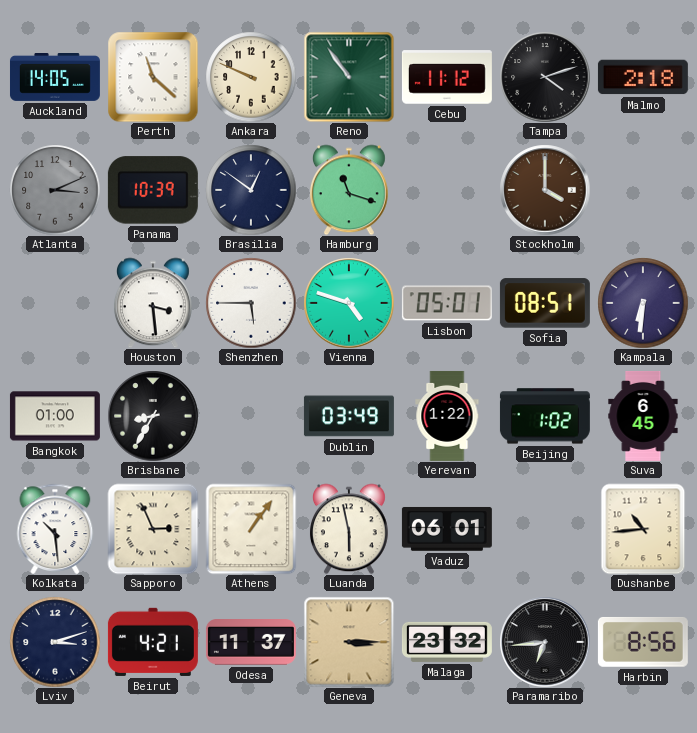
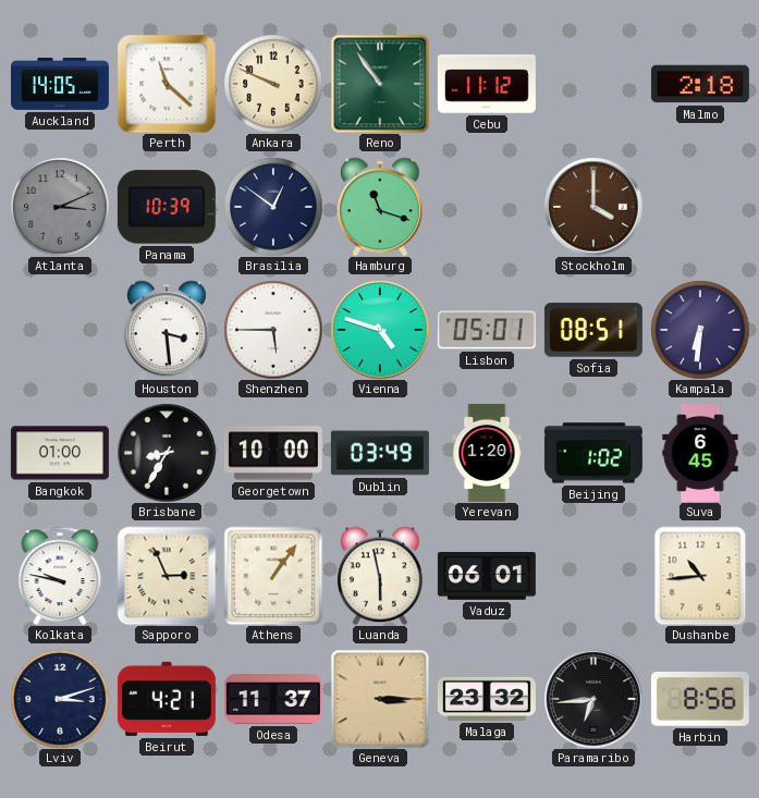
Tampa: 4:12 -> none (545, 77)
Georgetown: none -> 10:00 (273, 453)
Yerevan: 1:22 -> 1:20 (487, 453)
Kolkata: 10:29 -> 9:47 (60, 576)
